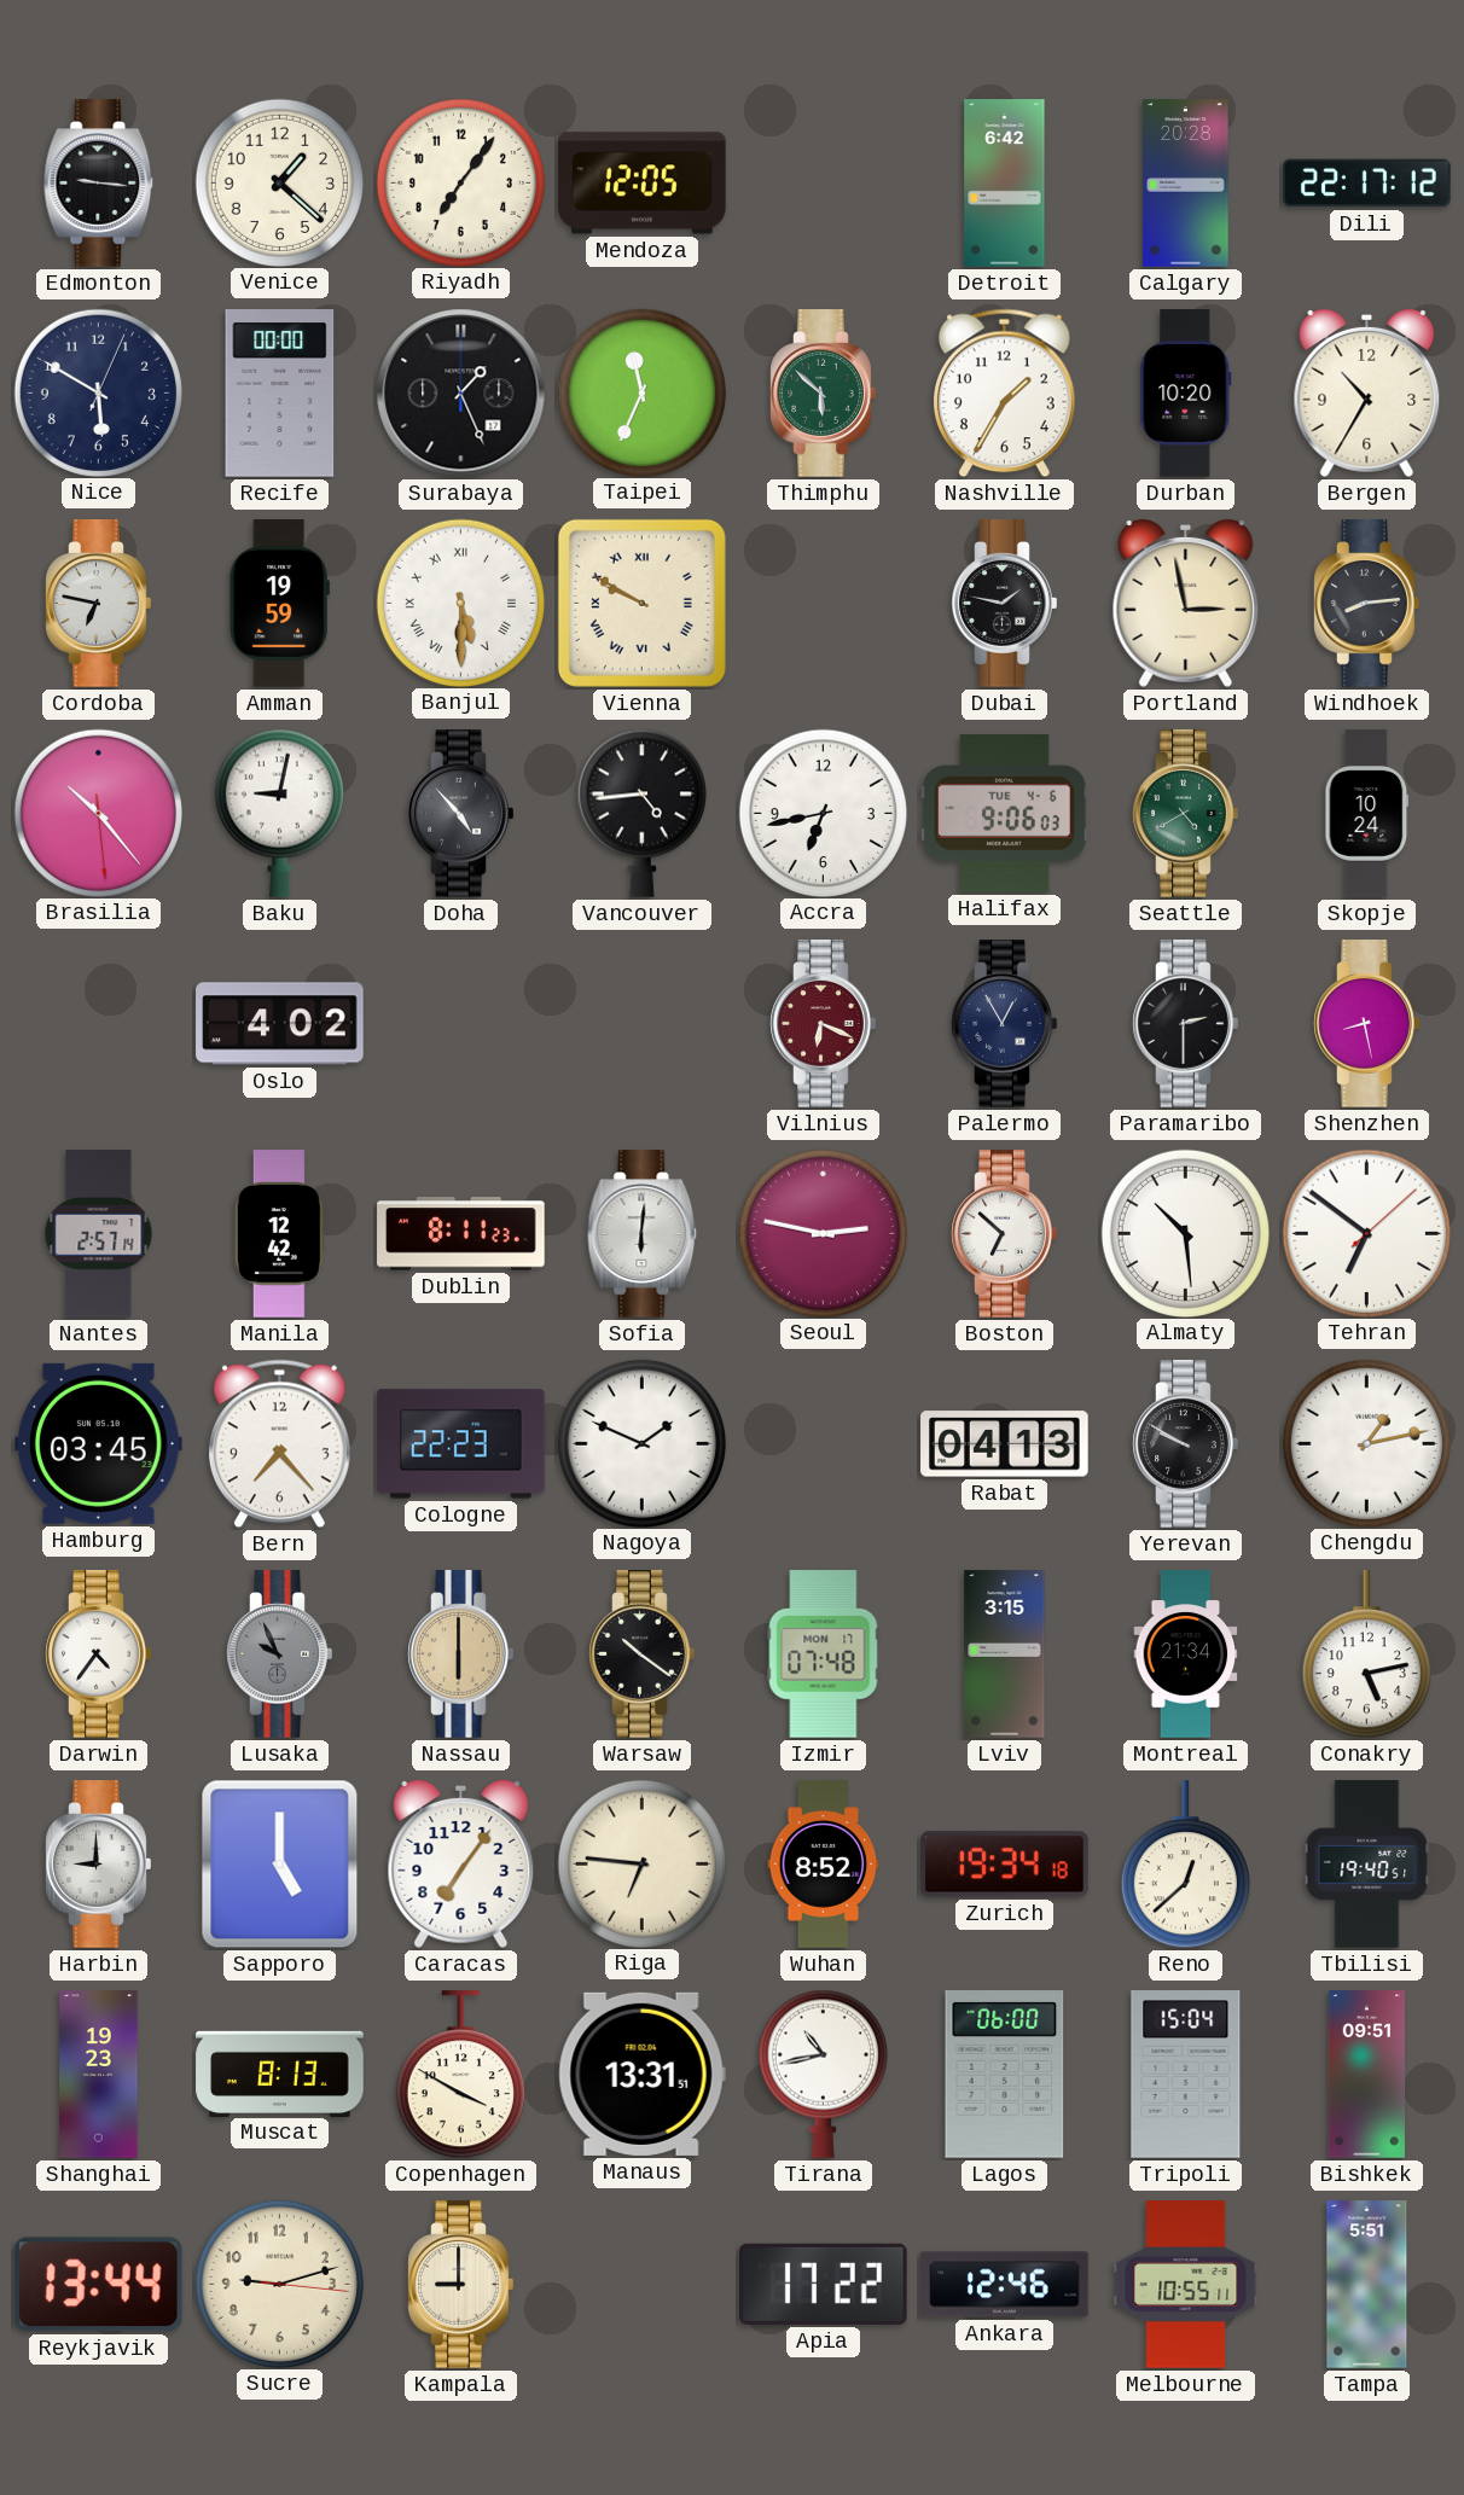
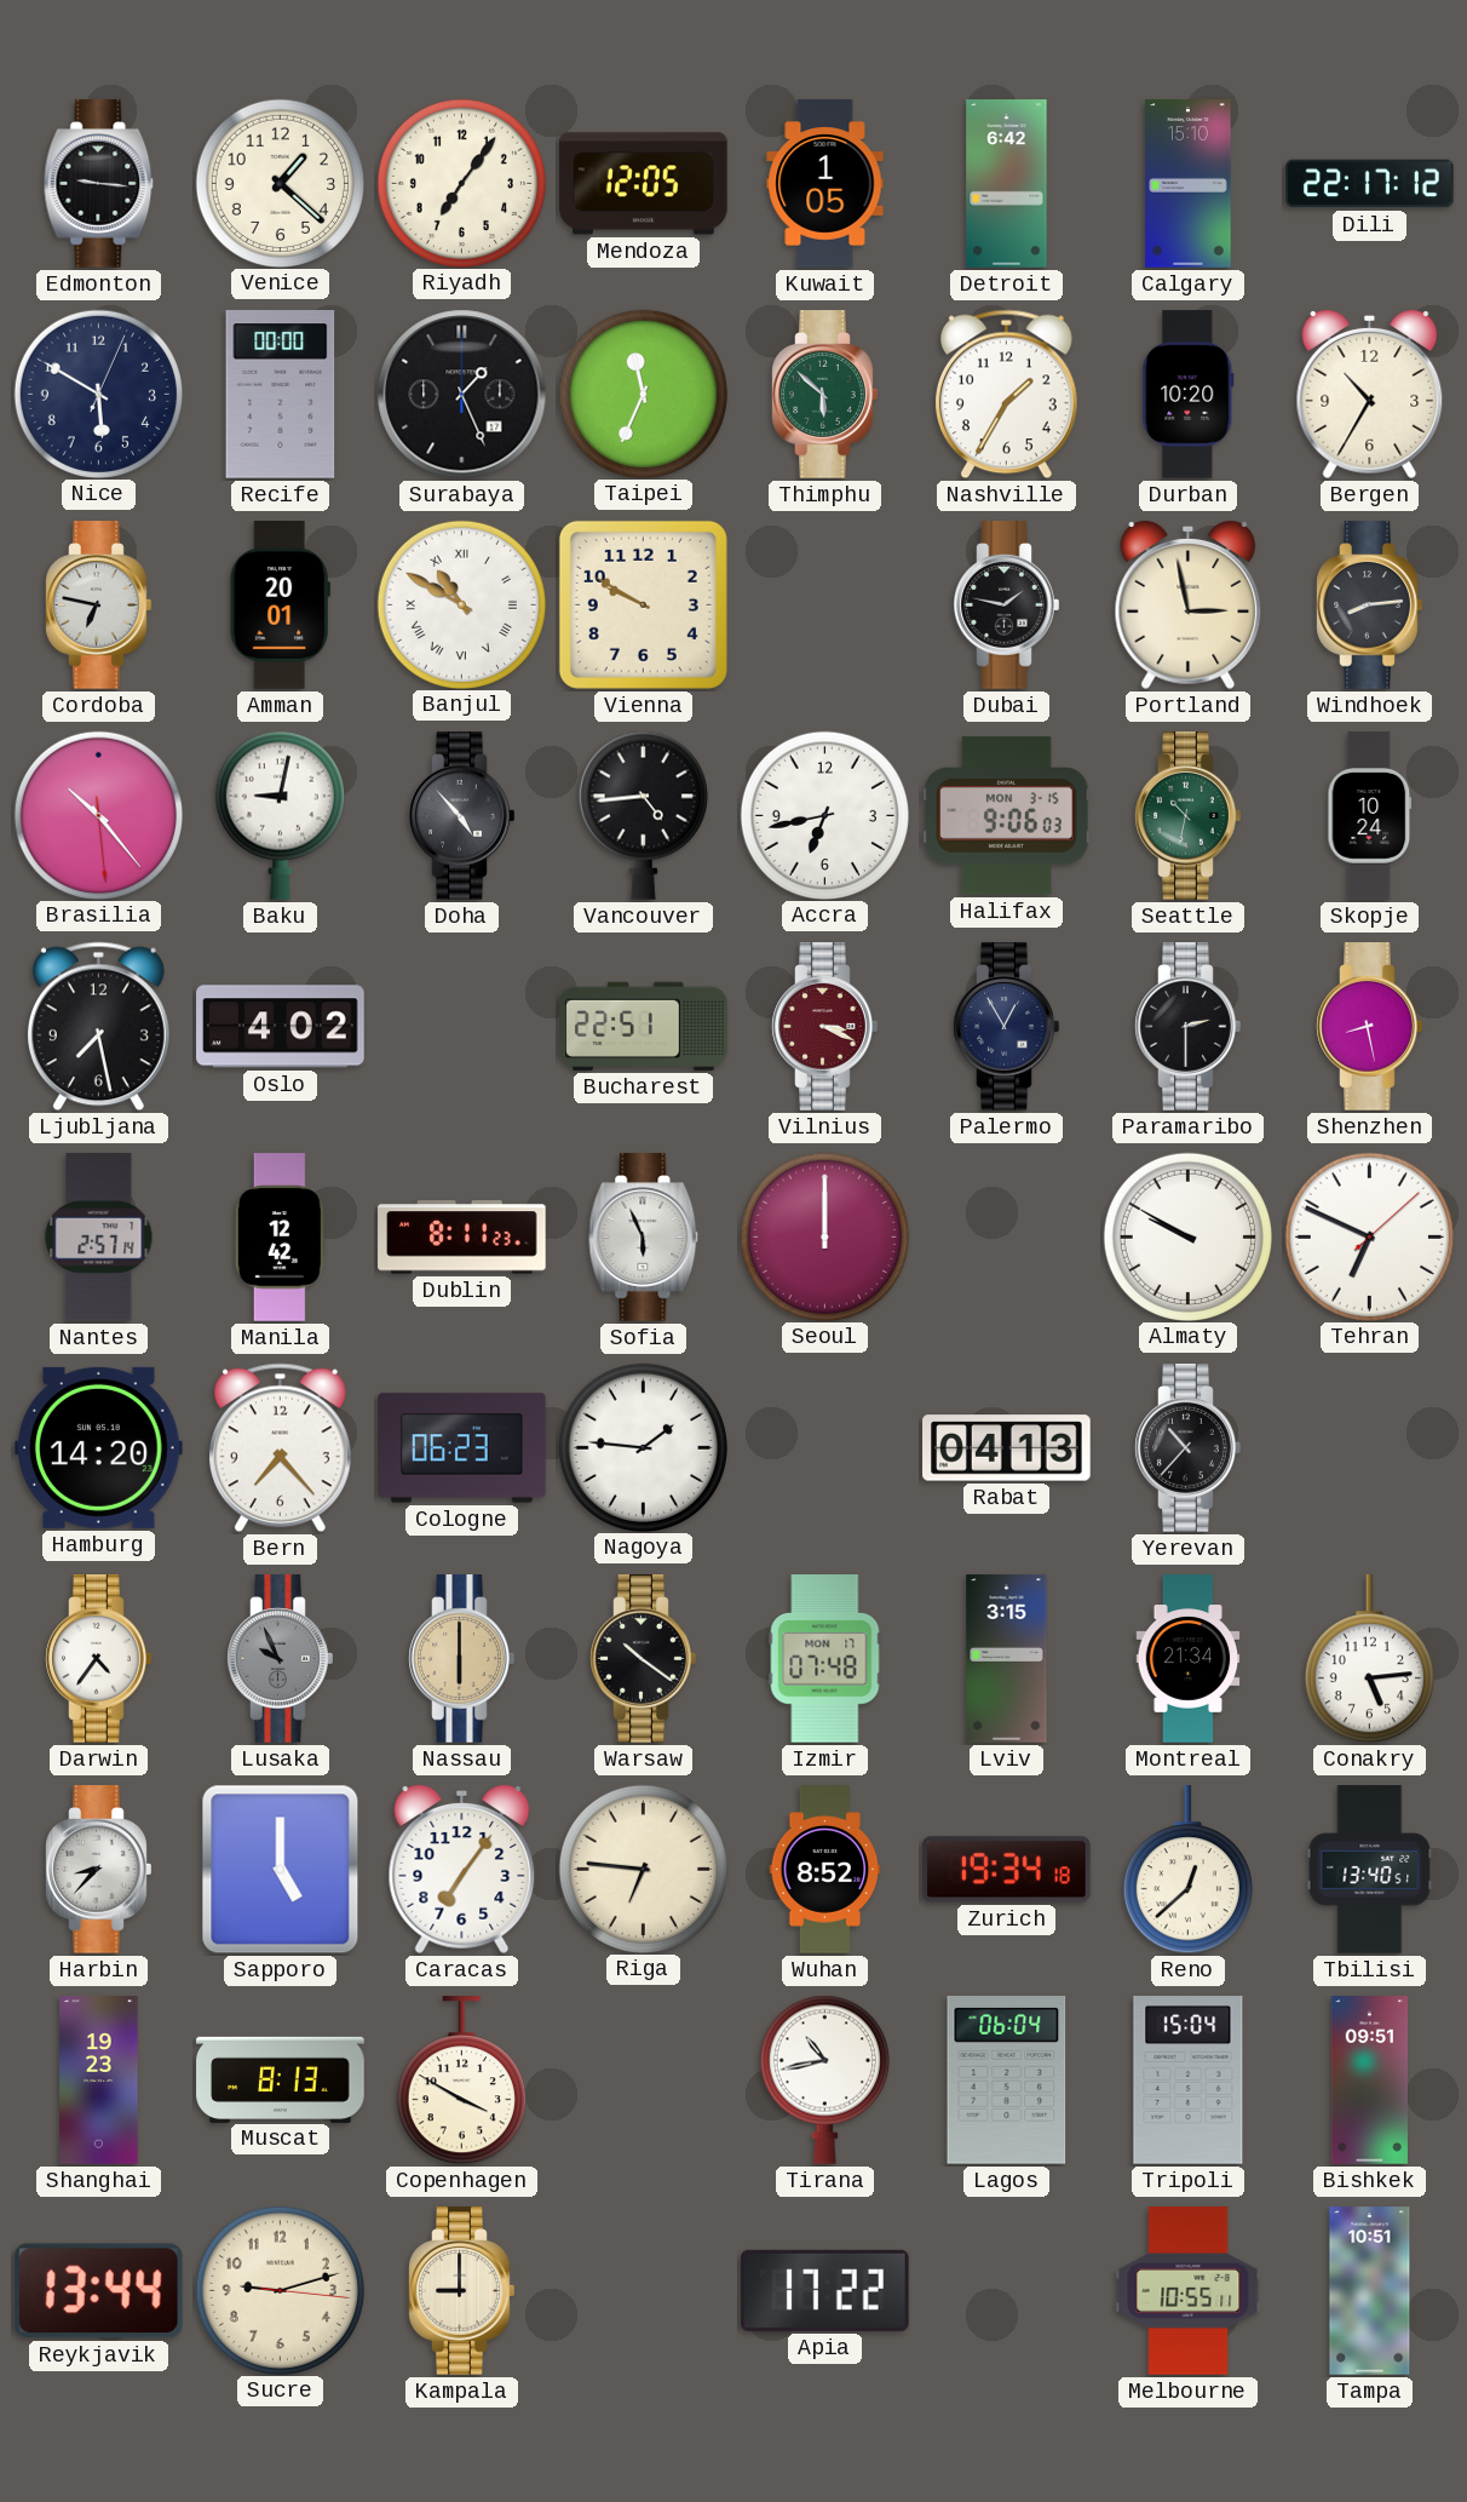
Kuwait: none -> 1:05 (825, 184)
Calgary: 20:28 -> 15:10 (1189, 184)
Amman: 19:59 -> 20:01 (280, 606)
Banjul: 5:30 -> 10:50 (461, 604)
Vienna numerals: Roman -> Arabic (643, 604)
Halifax date: TUE 4-6 -> MON 3-15 (1007, 816)
Seattle: 4:40 -> 10:32 (1189, 816)
Ljubljana: none -> 7:28 (98, 1027)
Bucharest: none -> 22:51 (644, 1026)
Vilnius: 6:19 -> 3:19 (825, 1027)
Sofia: 6:01 -> 5:56 (644, 1238)
Seoul: 2:47 -> 12:00 (824, 1236)
Boston: 6:52 -> none (1005, 1234)
Almaty: 10:29 -> 9:50 (1187, 1236)
Tehran: 6:51 -> 6:49 (1369, 1236)
Hamburg: 03:45 -> 14:20 (99, 1447)
Cologne: 22:23 -> 06:23 (462, 1448)
Nagoya: 1:49 -> 1:46 (643, 1447)
Yerevan: 9:50 -> 10:37 (1189, 1448)
Chengdu: 1:13 -> none (1366, 1443)
Conakry: 5:13 -> 5:14 (1369, 1659)
Harbin: 9:00 -> 8:37 (99, 1870)
Tbilisi: 19:40 -> 13:40 (1370, 1870)
Manaus: 13:31 -> none (641, 2074)
Lagos: 06:00 -> 06:04 (1007, 2081)
Ankara: 12:46 -> none (1005, 2285)
Tampa: 5:51 -> 10:51 (1370, 2291)
